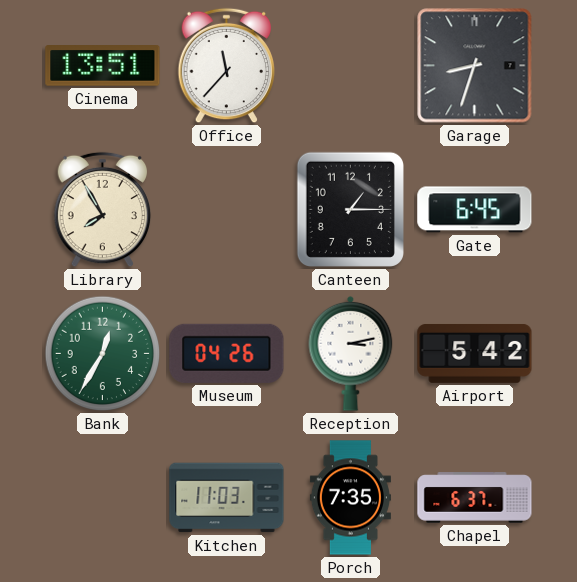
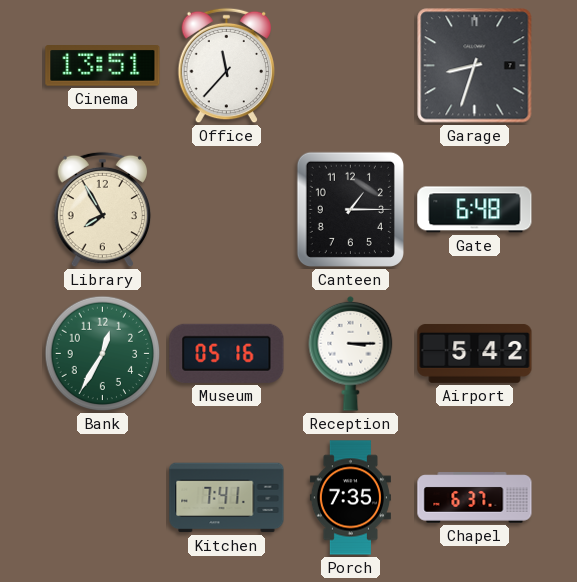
Gate: 6:45 -> 6:48 (475, 210)
Museum: 04:26 -> 05:16 (227, 353)
Reception: 3:13 -> 3:15 (351, 353)
Kitchen: 11:03 -> 7:41 (227, 498)
